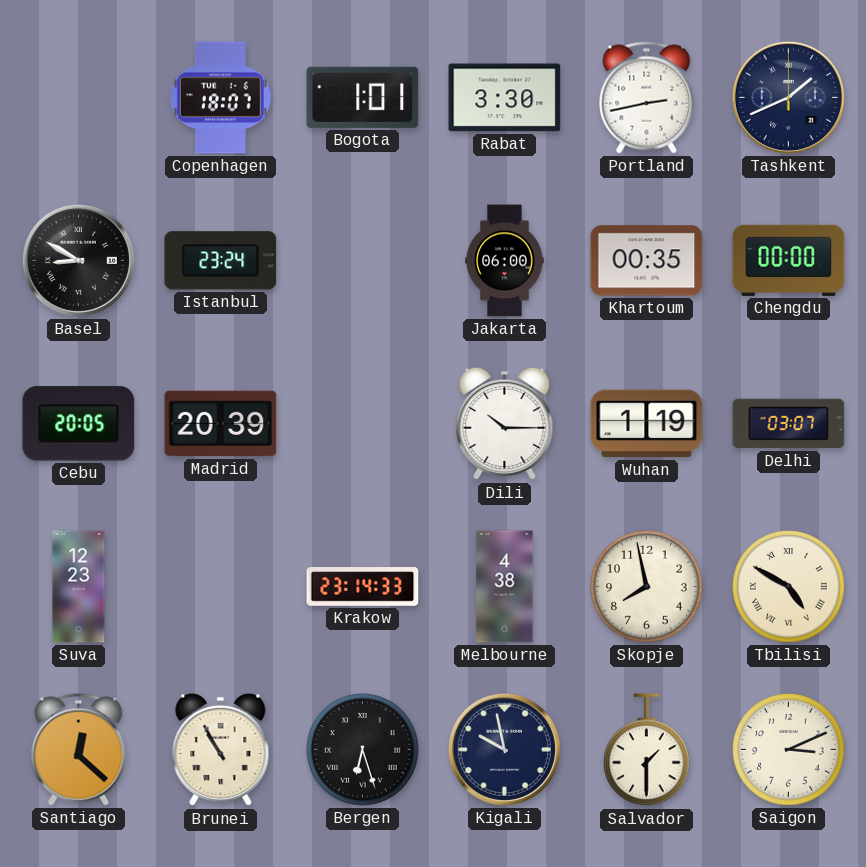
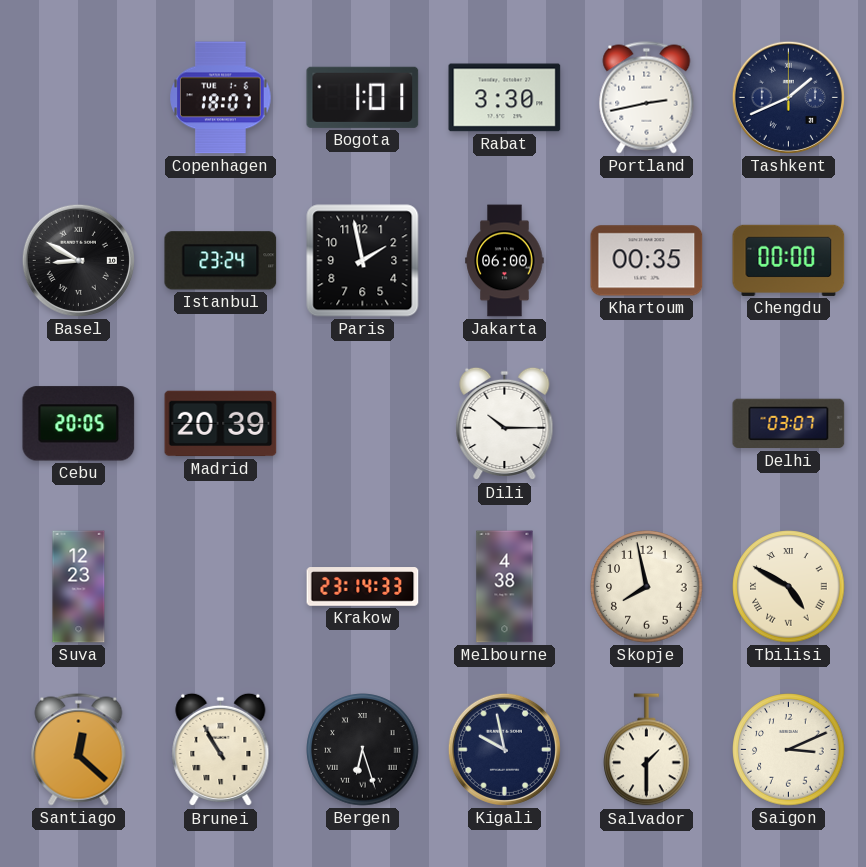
Paris: none -> 1:58 (363, 261)
Wuhan: 1:19 -> none (647, 424)
